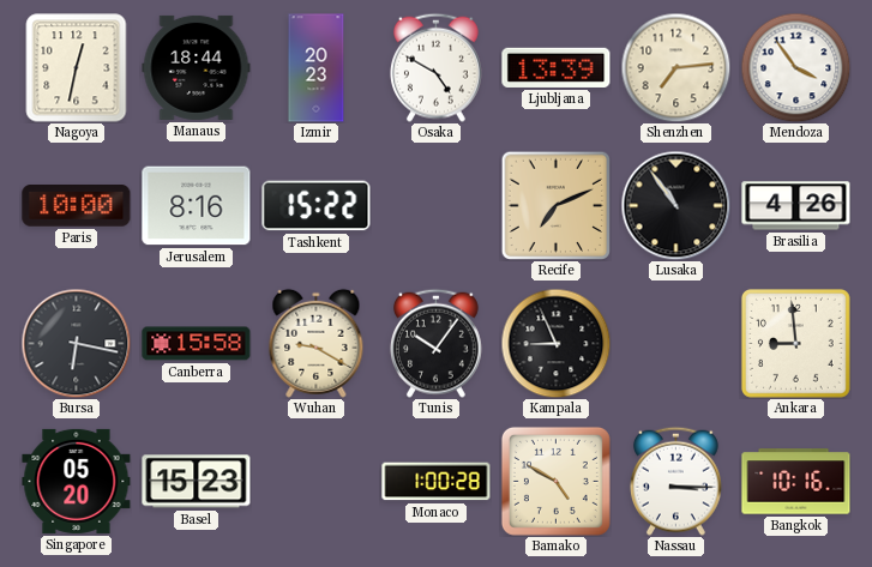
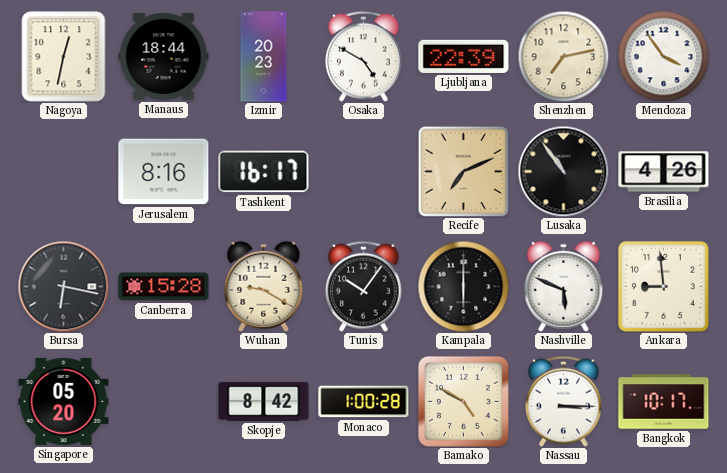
Ljubljana: 13:39 -> 22:39 (464, 56)
Shenzhen: 7:14 -> 7:13 (563, 56)
Paris: 10:00 -> none (77, 206)
Tashkent: 15:22 -> 16:17 (264, 172)
Canberra: 15:58 -> 15:28 (164, 287)
Kampala: 8:56 -> 6:00 (463, 286)
Nashville: none -> 5:49 (564, 286)
Basel: 15:23 -> none (197, 482)
Skopje: none -> 8:42 (264, 402)
Bangkok: 10:16 -> 10:17 (664, 402)
